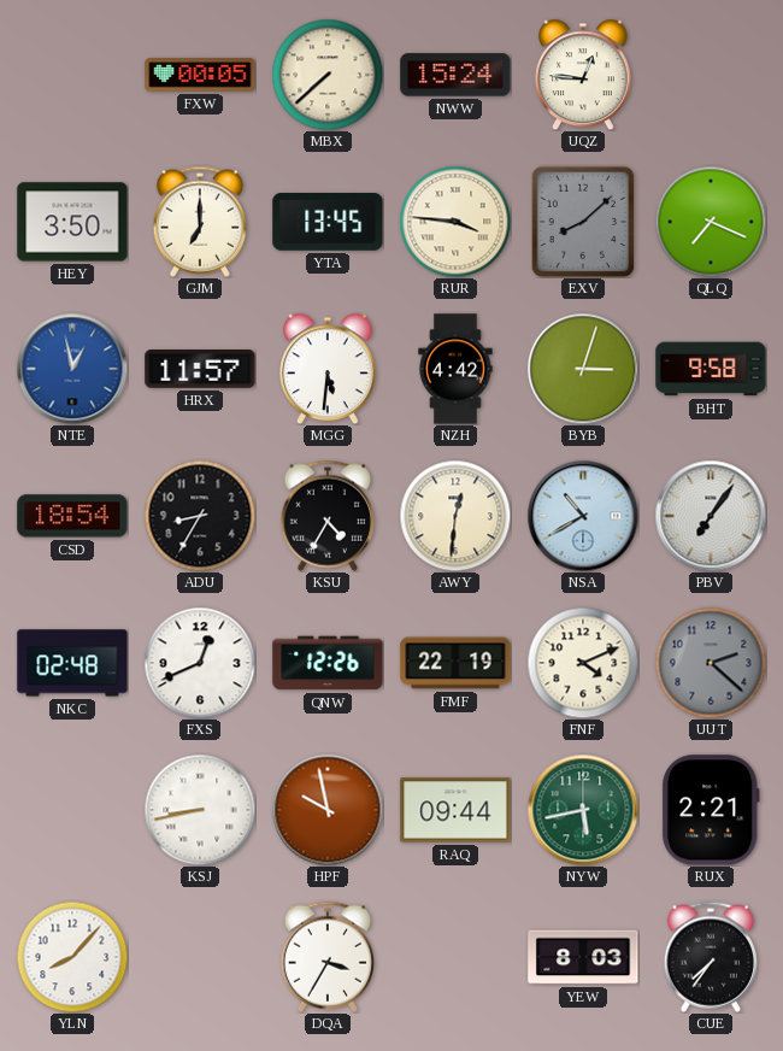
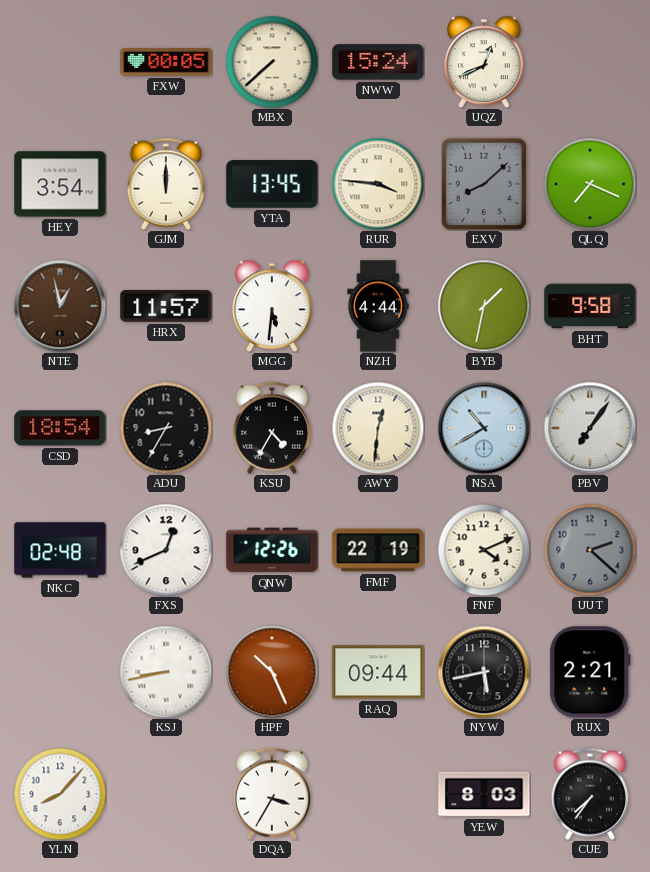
UQZ: 12:46 -> 12:41 (484, 62)
HEY: 3:50 -> 3:54 (60, 184)
GJM: 7:00 -> 12:00 (165, 184)
NTE dial: blue -> brown (60, 306)
NZH: 4:42 -> 4:44 (378, 306)
BYB: 3:03 -> 1:32 (484, 306)
HPF: 9:58 -> 10:26 (272, 672)
NYW dial: green -> black (484, 672)
